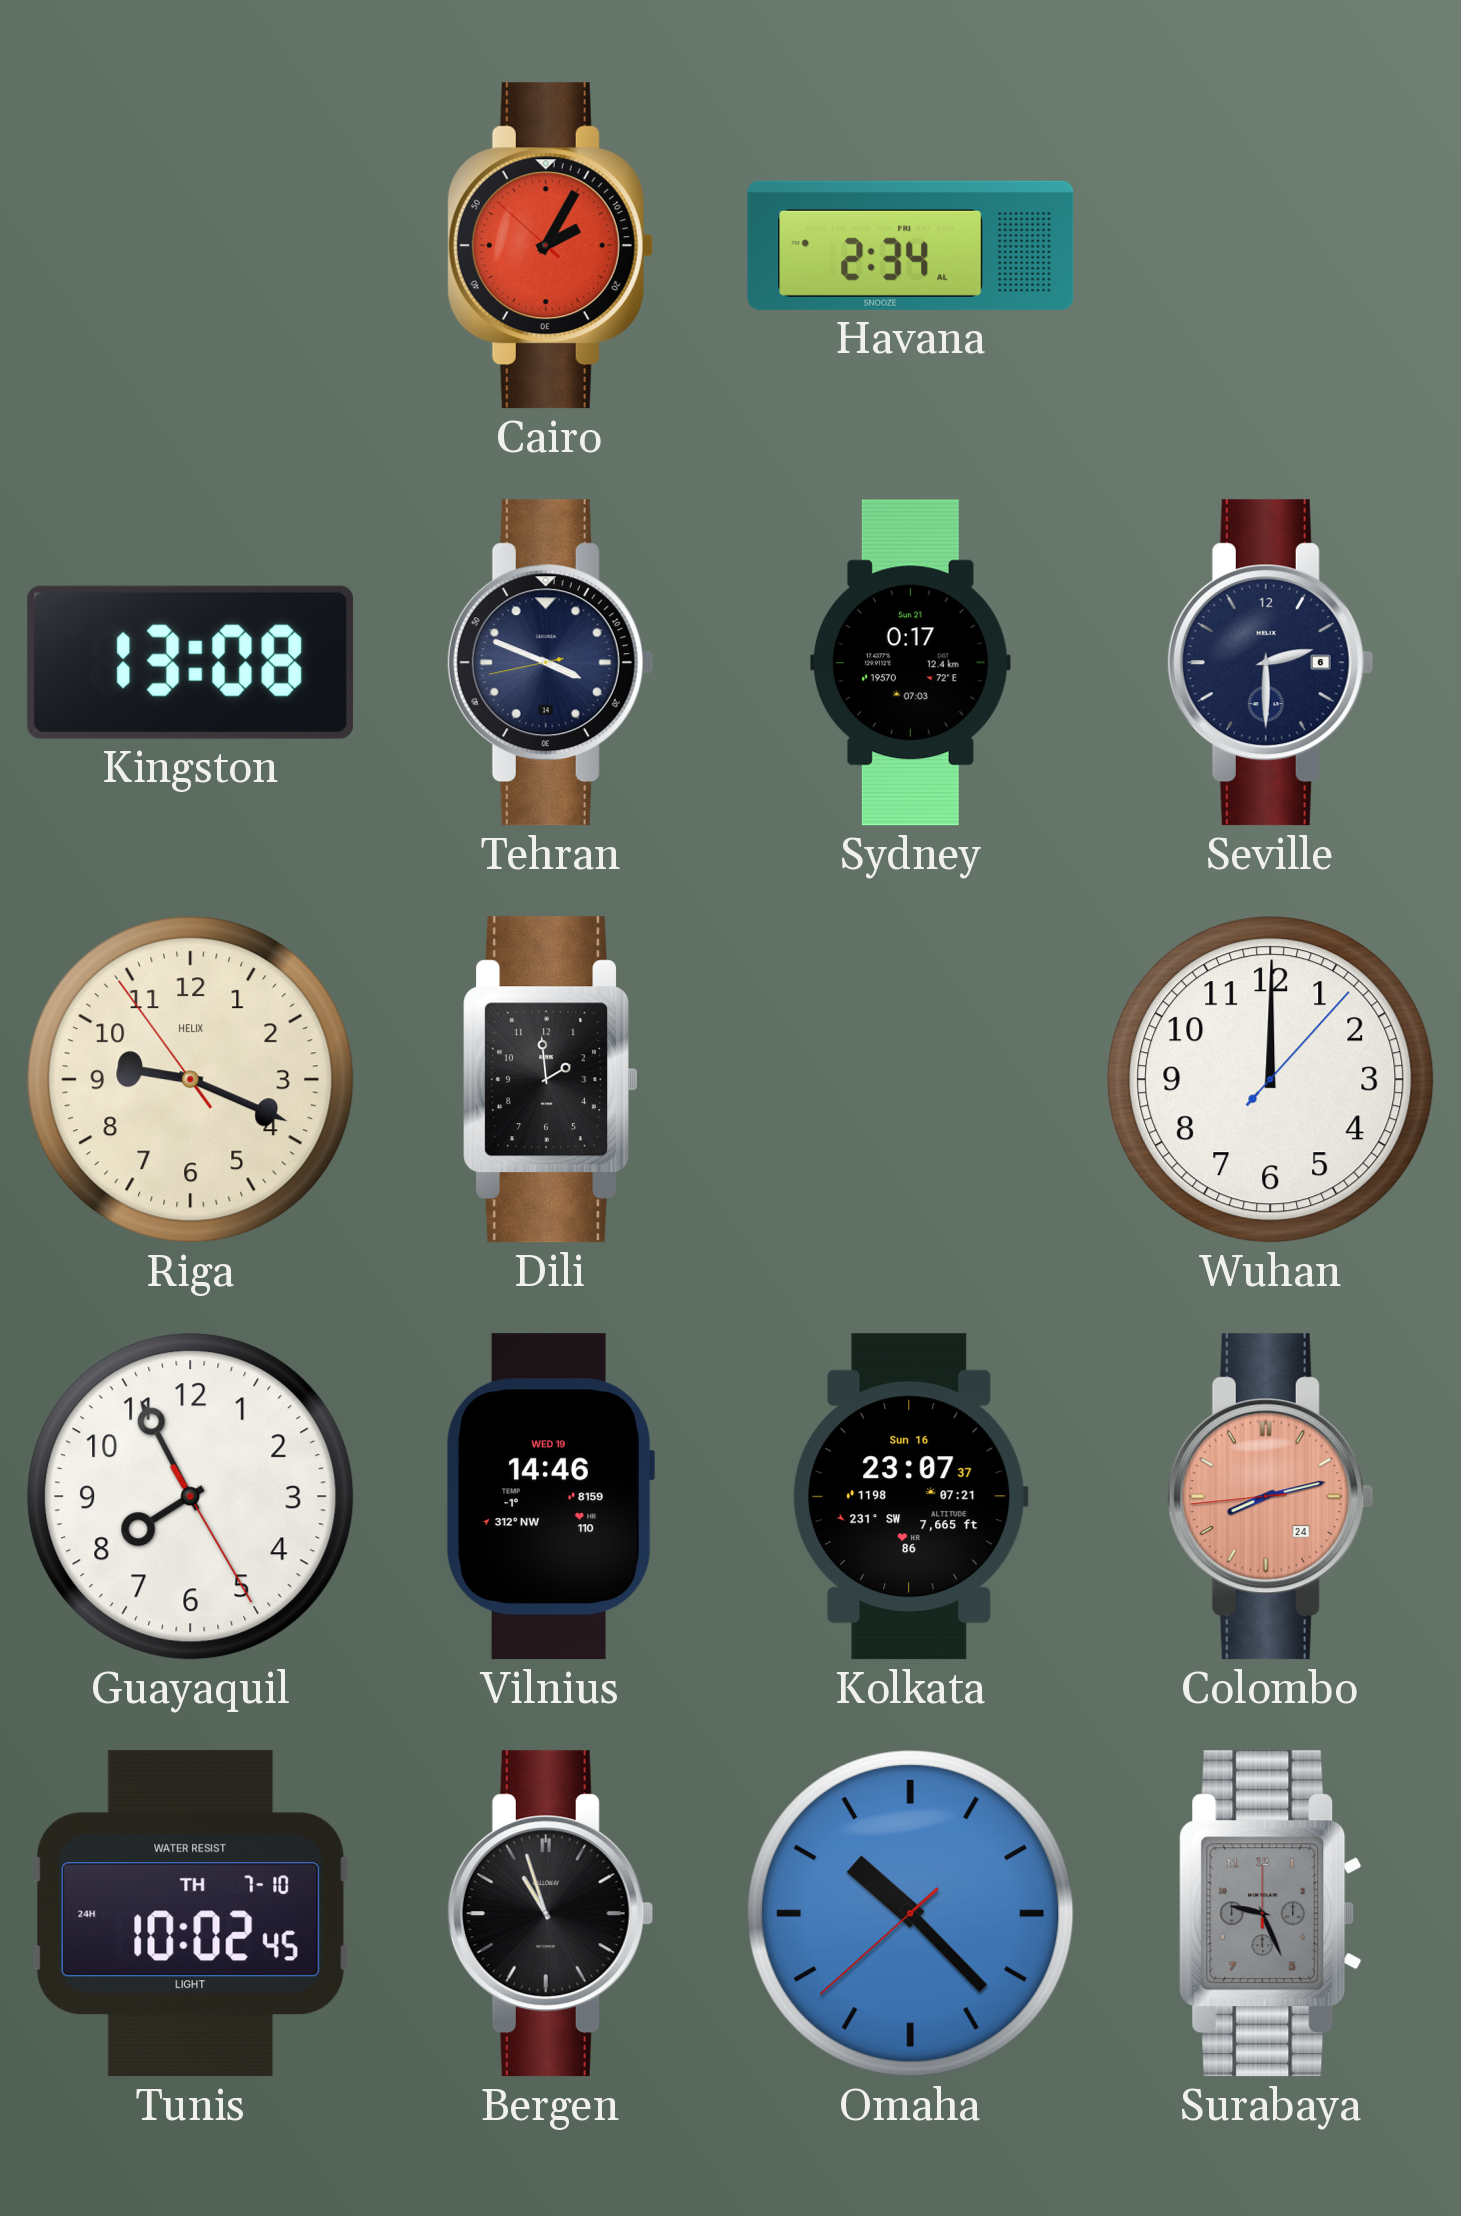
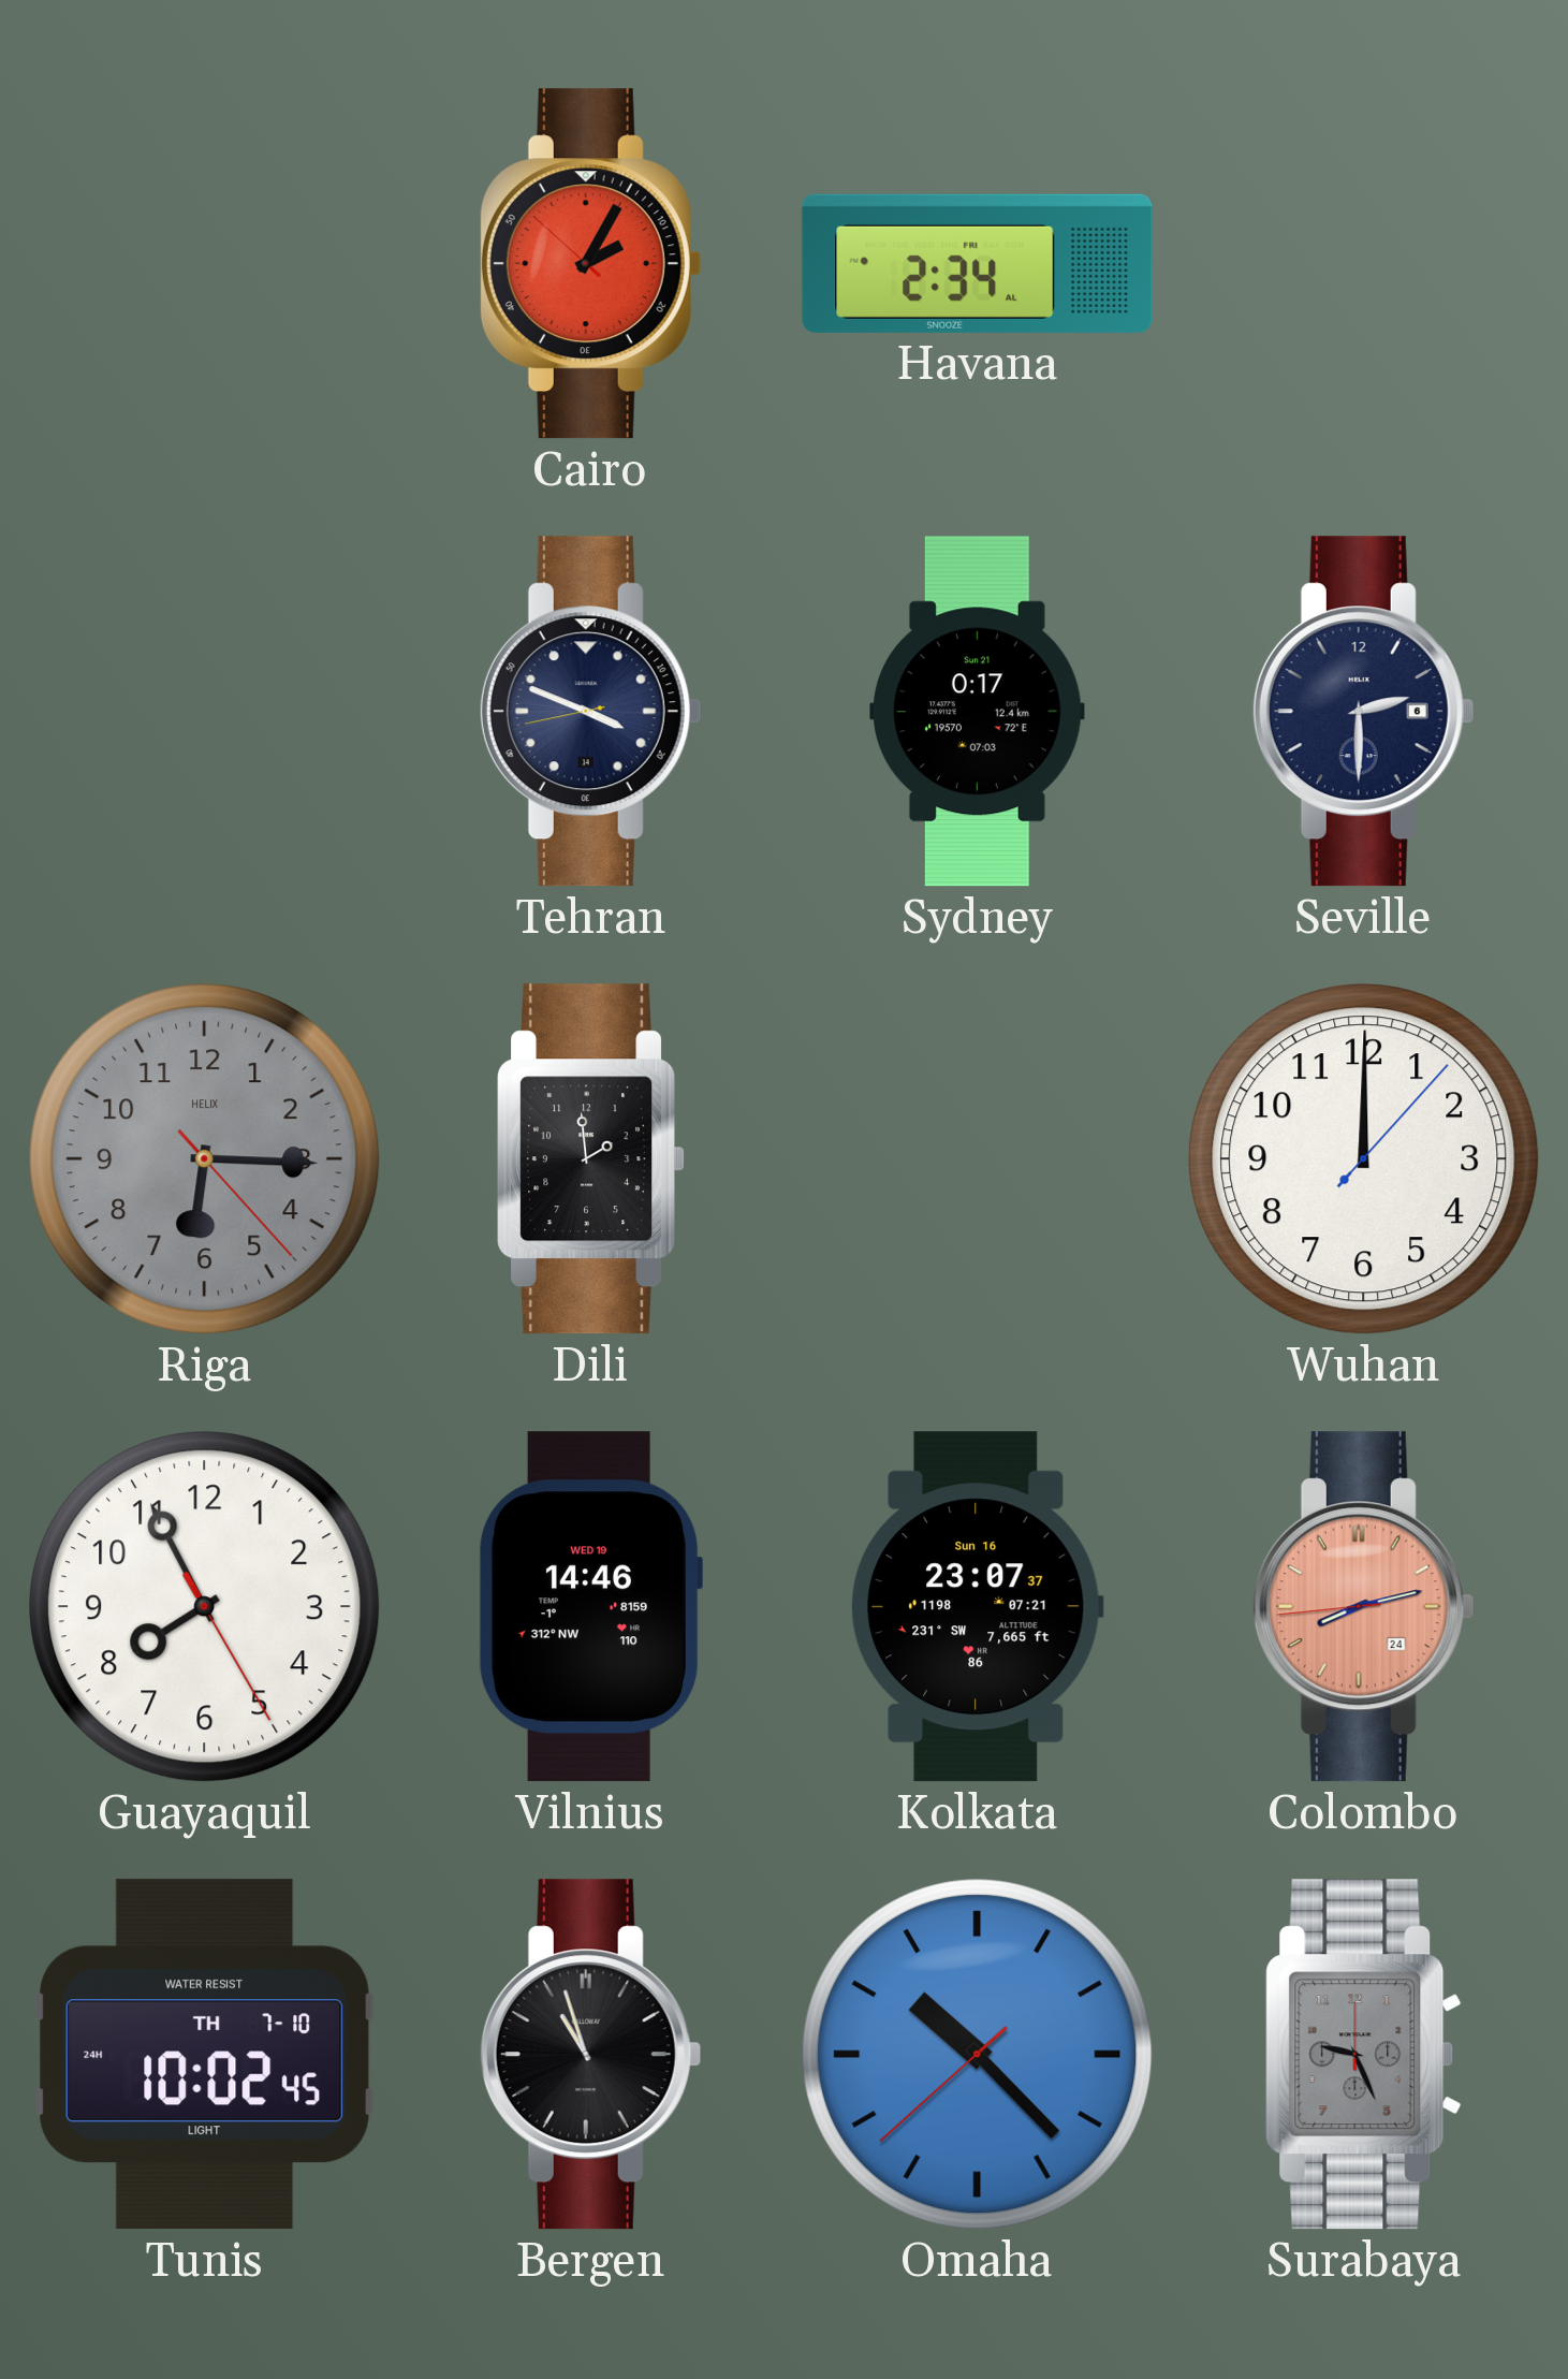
Kingston: 13:08 -> none (191, 662)
Riga: 9:18 -> 6:15 (205, 1159)
Riga dial: cream -> grey (205, 1159)
